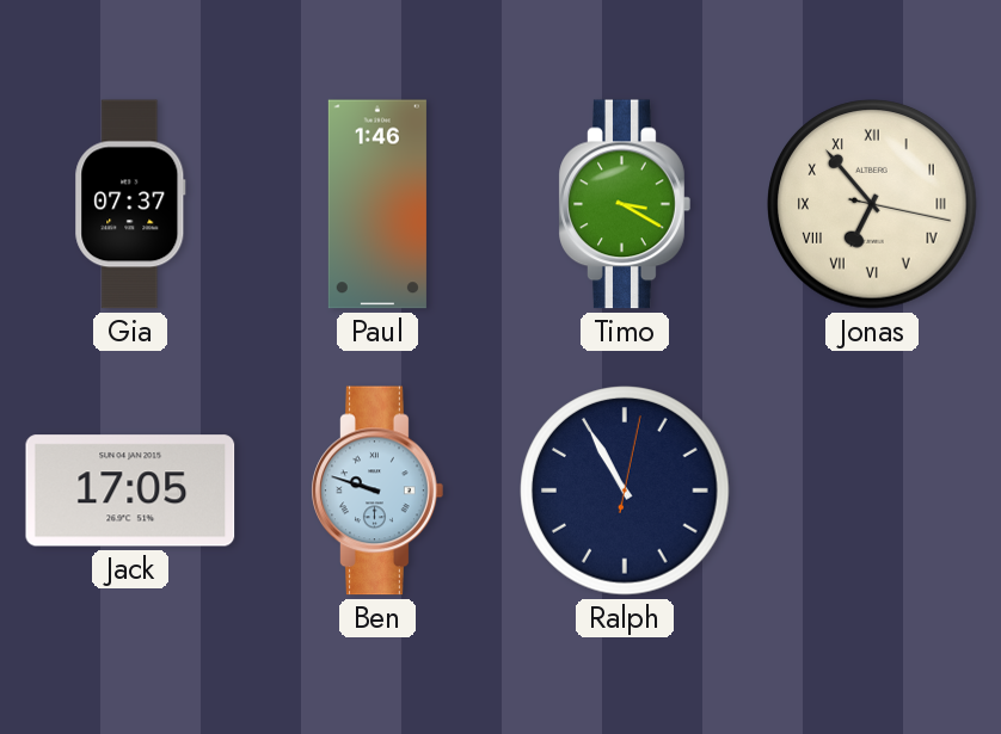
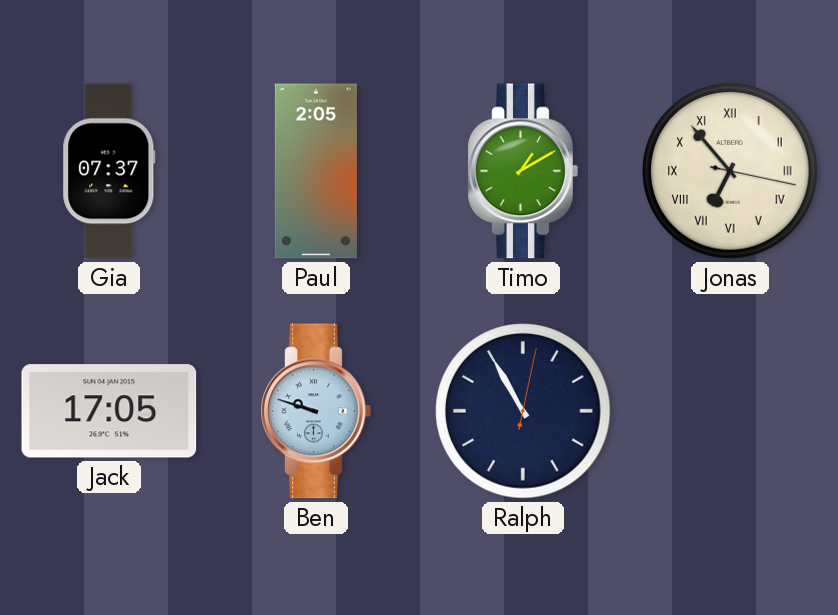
Paul: 1:46 -> 2:05 (316, 171)
Timo: 3:20 -> 1:10 (523, 171)
